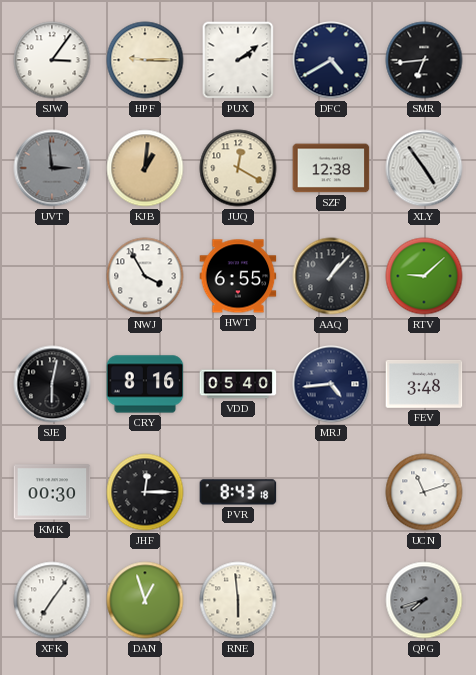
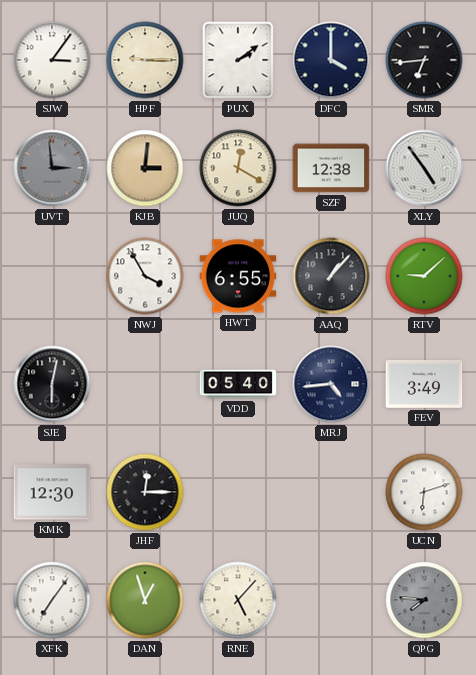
DFC: 4:40 -> 4:00 (331, 60)
KJB: 1:01 -> 3:01 (145, 168)
CRY: 8:16 -> none (145, 384)
FEV: 3:48 -> 3:49 (424, 384)
KMK: 00:30 -> 12:30 (52, 492)
PVR: 8:43 -> none (238, 492)
UCN: 11:12 -> 6:12 (424, 492)
RNE: 5:59 -> 5:07 (238, 600)
QPG: 7:42 -> 7:46 (424, 600)
